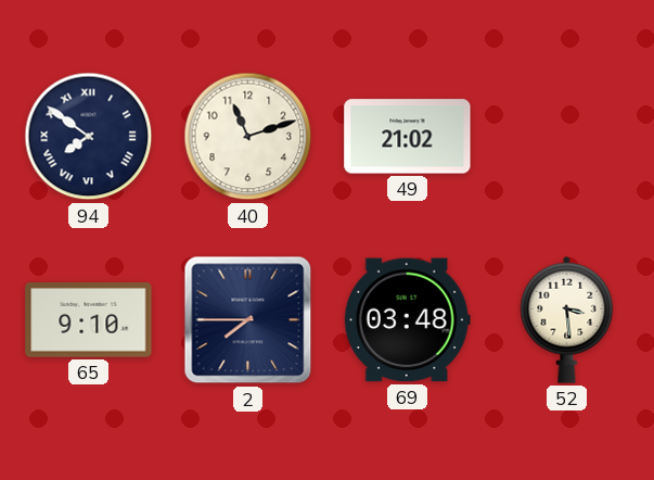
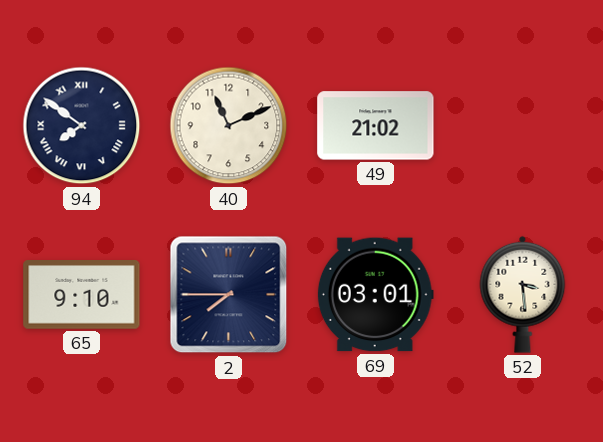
40: 11:12 -> 11:11 (229, 126)
69: 03:48 -> 03:01 (375, 295)
